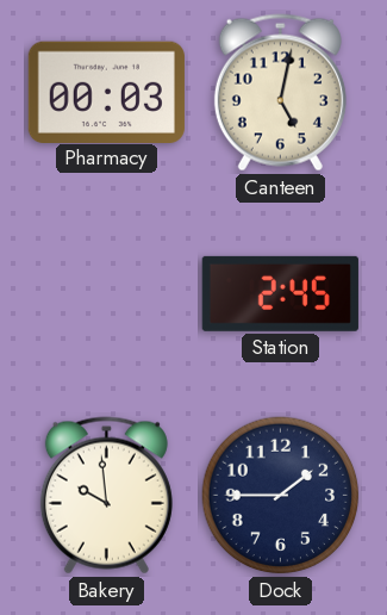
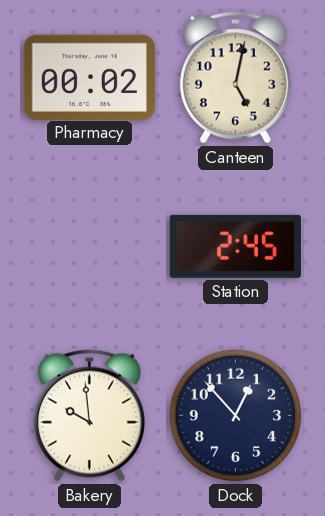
Pharmacy: 00:03 -> 00:02 (89, 77)
Dock: 1:45 -> 12:53 (236, 416)
